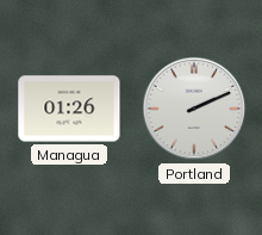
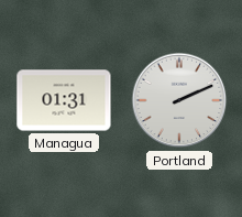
Managua: 01:26 -> 01:31 (64, 100)
